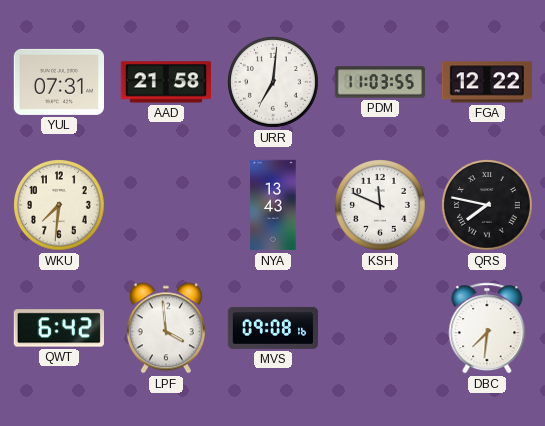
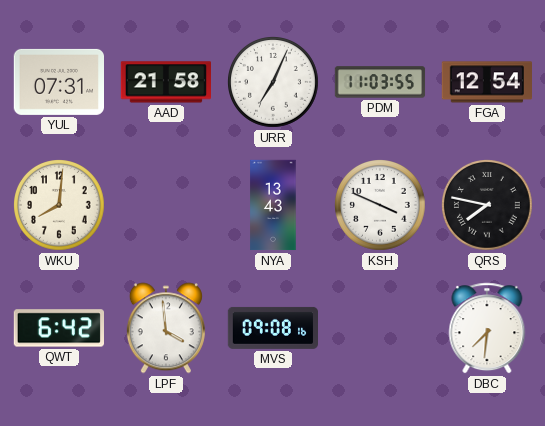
URR: 7:01 -> 7:04 (274, 83)
FGA: 12:22 -> 12:54 (486, 82)
WKU: 7:31 -> 8:01 (60, 206)
KSH: 11:49 -> 3:49 (381, 206)
